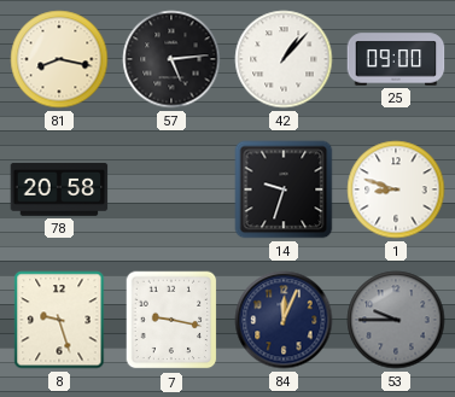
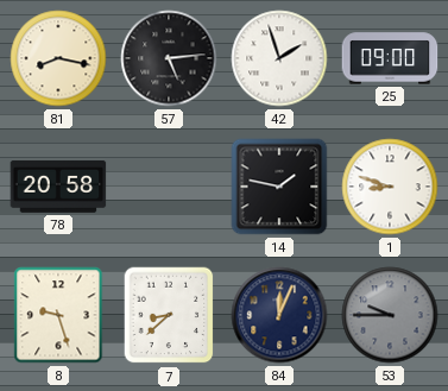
42: 1:07 -> 1:57 (279, 58)
14: 9:33 -> 1:47 (279, 187)
7: 9:17 -> 8:38 (169, 315)
